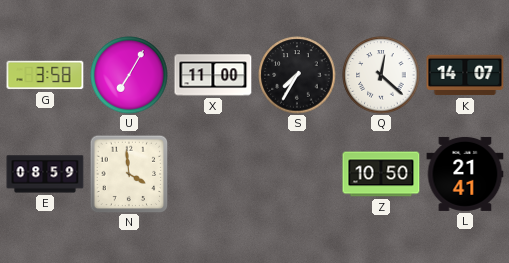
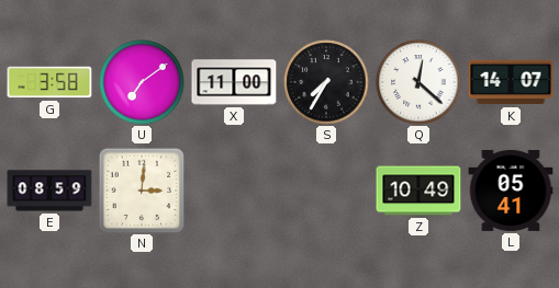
U: 7:05 -> 7:09 (142, 82)
N: 3:59 -> 3:01 (142, 191)
Z: 10:50 -> 10:49 (418, 191)
L: 21:41 -> 05:41 (511, 191)
